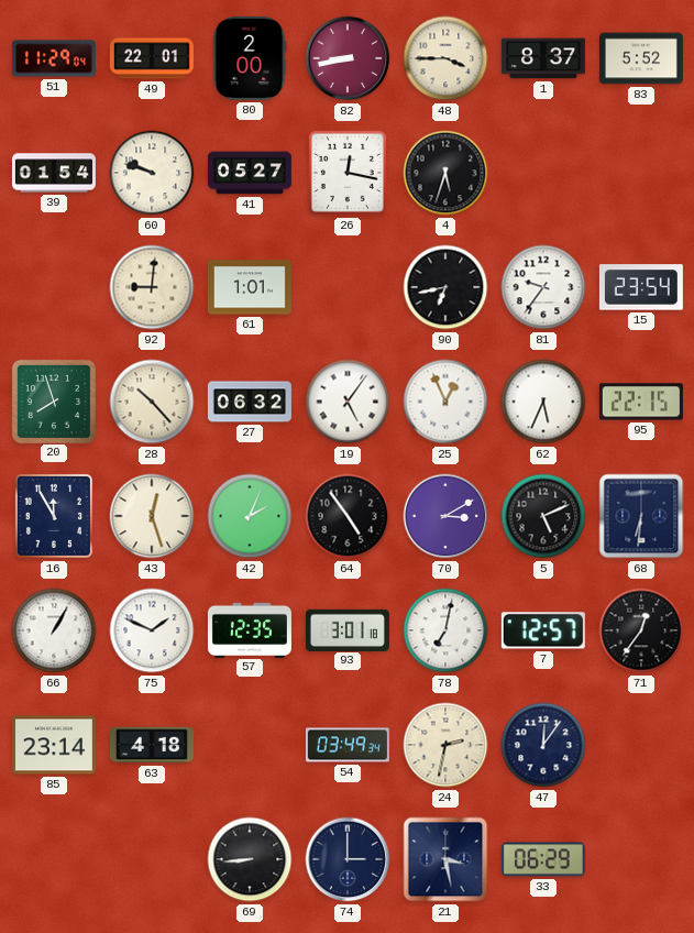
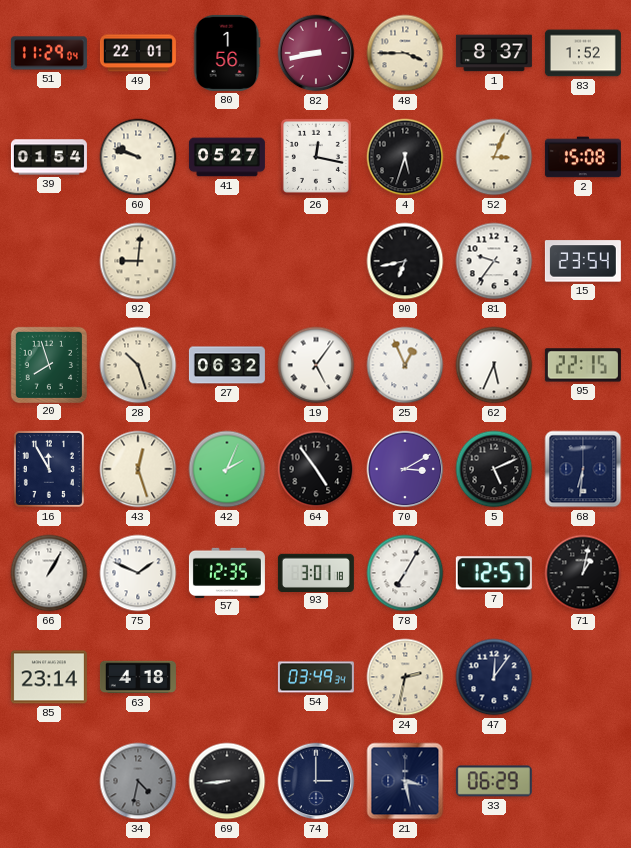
80: 2:00 -> 1:56 (227, 53)
83: 5:52 -> 1:52 (583, 53)
52: none -> 3:04 (494, 157)
2: none -> 15:08 (583, 157)
61: 1:01 -> none (250, 287)
28: 10:23 -> 10:27 (138, 365)
78: 7:02 -> 7:05 (405, 573)
71: 12:36 -> 1:02 (583, 573)
34: none -> 4:32 (138, 781)
